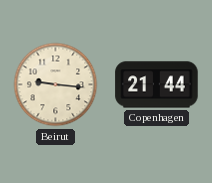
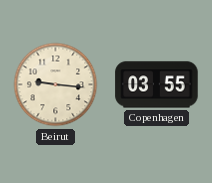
Copenhagen: 21:44 -> 03:55 (157, 85)
